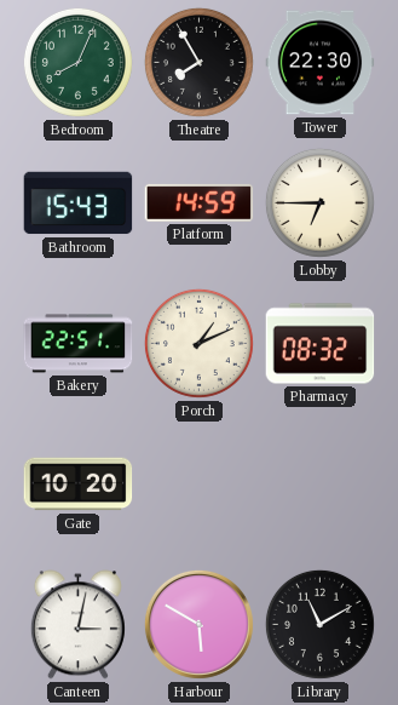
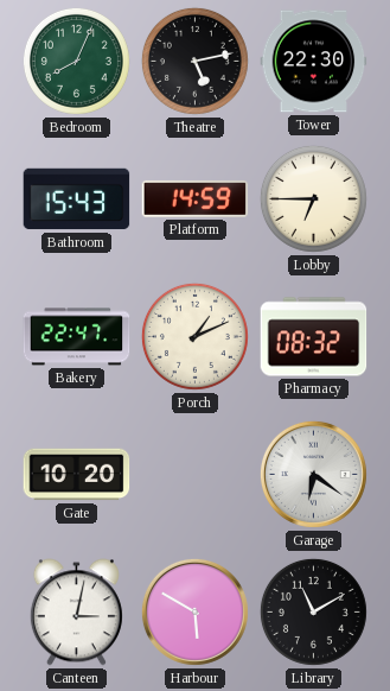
Theatre: 7:55 -> 5:13 (194, 61)
Bakery: 22:51 -> 22:47 (77, 337)
Garage: none -> 6:21 (313, 474)
